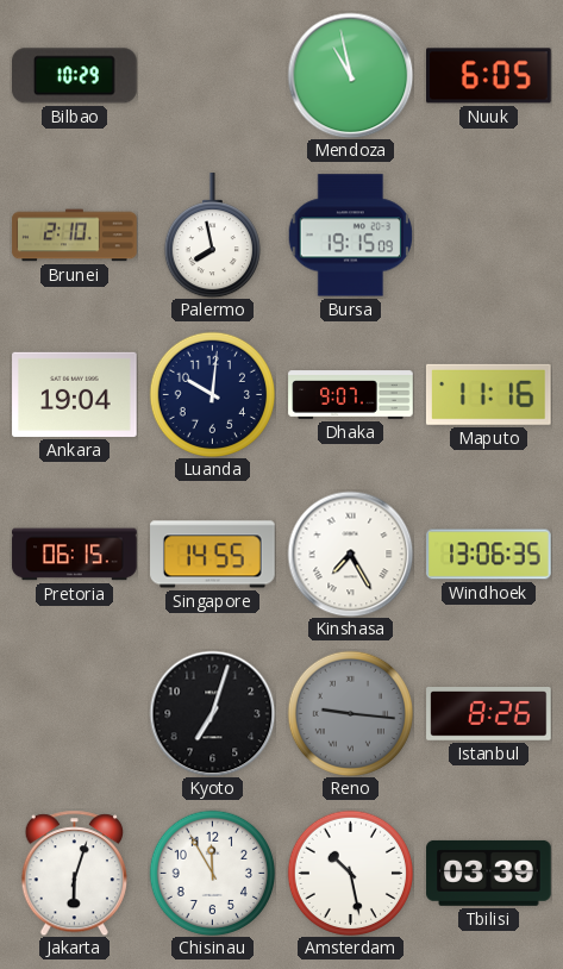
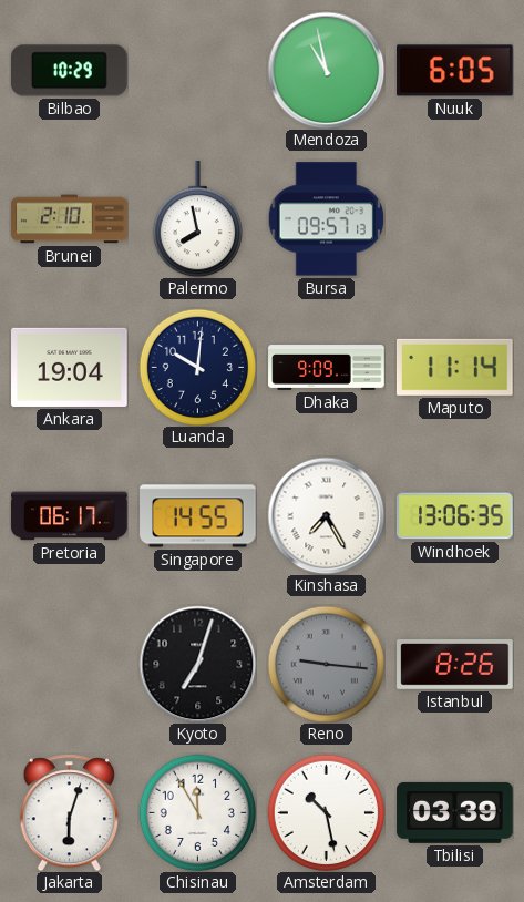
Bursa: 19:15 -> 09:57 (326, 219)
Dhaka: 9:07 -> 9:09 (327, 368)
Maputo: 11:16 -> 11:14 (454, 367)
Pretoria: 06:15 -> 06:17 (70, 516)
